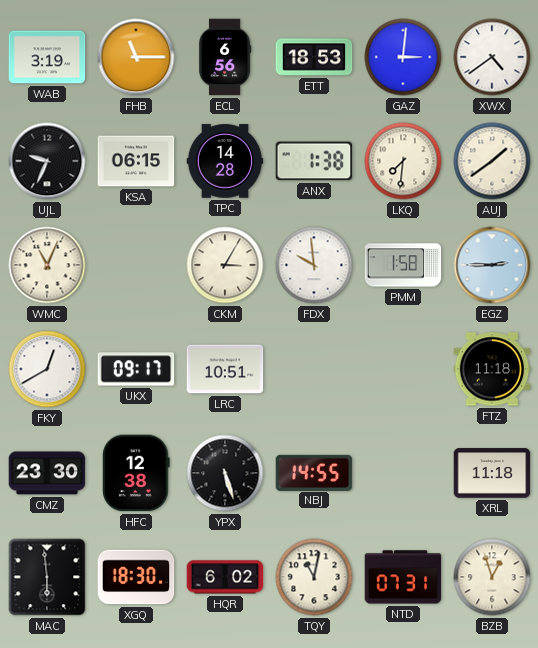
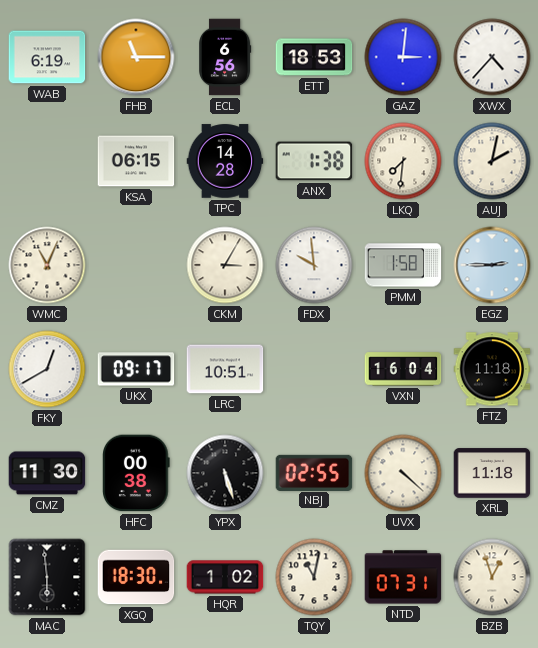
WAB: 3:19 -> 6:19 (47, 57)
XWX: 4:39 -> 4:37 (492, 57)
UJL: 9:34 -> none (47, 161)
AUJ: 1:39 -> 2:02 (492, 161)
VXN: none -> 16:04 (403, 369)
CMZ: 23:30 -> 11:30 (47, 473)
HFC: 12:38 -> 00:38 (137, 473)
NBJ: 14:55 -> 02:55 (314, 472)
UVX: none -> 4:22 (403, 473)
HQR: 6:02 -> 1:02 (225, 577)
